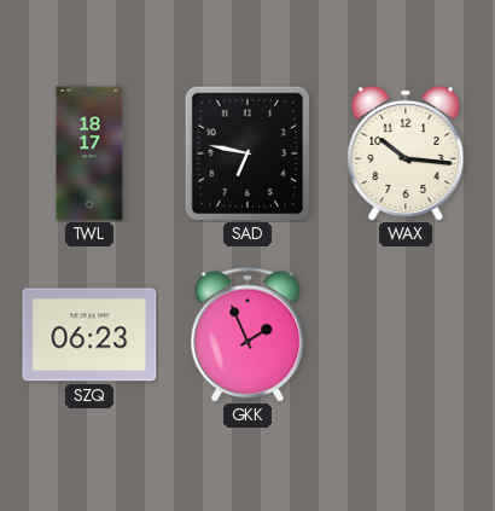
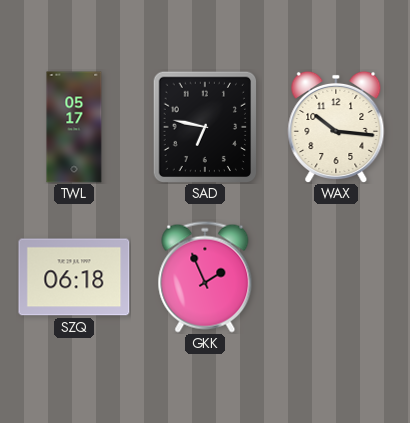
TWL: 18:17 -> 05:17 (74, 127)
SZQ: 06:23 -> 06:18 (74, 277)
